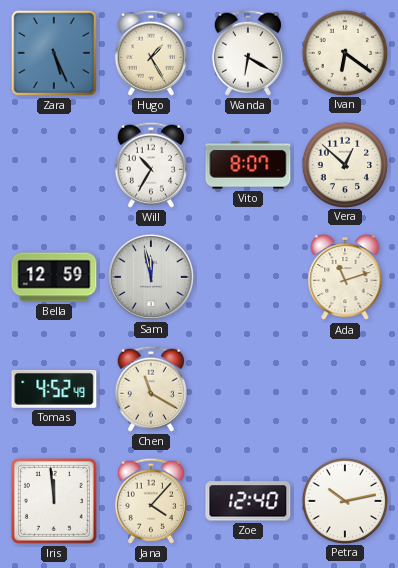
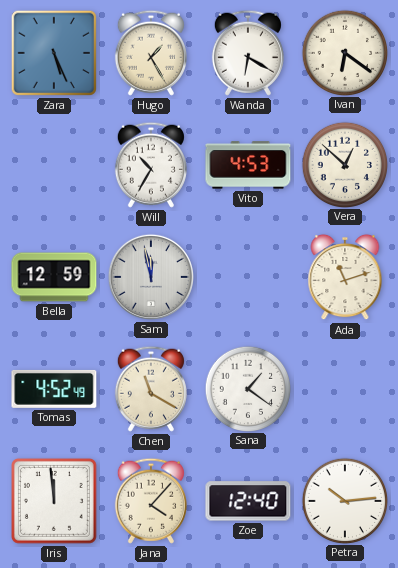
Vito: 8:07 -> 4:53 (248, 165)
Sana: none -> 1:21 (247, 388)
Petra: 10:13 -> 10:14 (344, 500)
